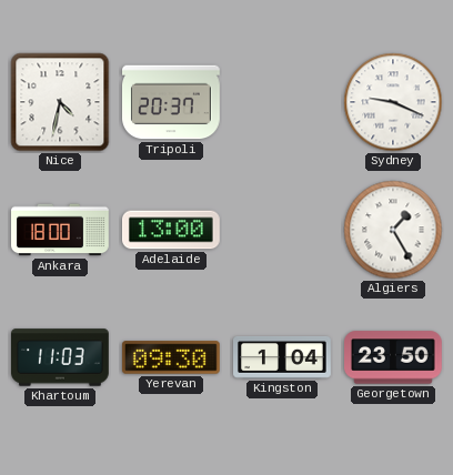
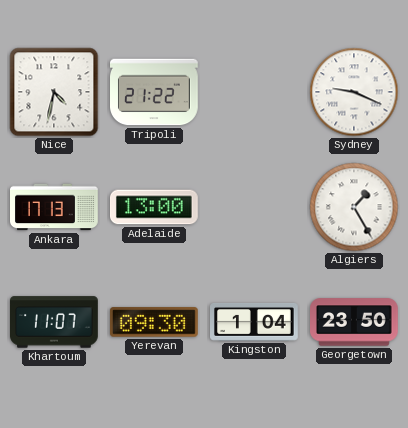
Tripoli: 20:37 -> 21:22 (155, 92)
Ankara: 18:00 -> 17:13 (55, 207)
Khartoum: 11:03 -> 11:07 (55, 322)
